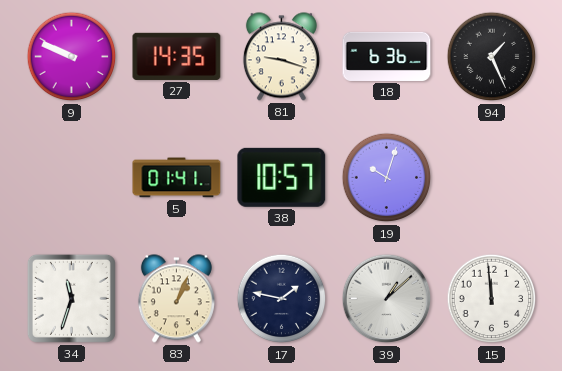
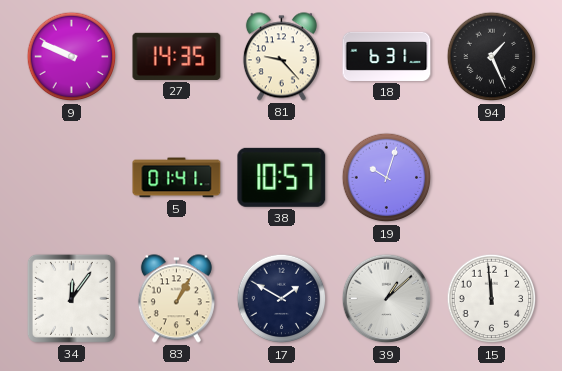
81: 9:18 -> 9:23 (281, 57)
18: 6:36 -> 6:31 (387, 56)
34: 11:33 -> 12:06 (71, 298)
83: 1:04 -> 1:05 (176, 299)
17: 1:47 -> 1:50 (282, 299)
